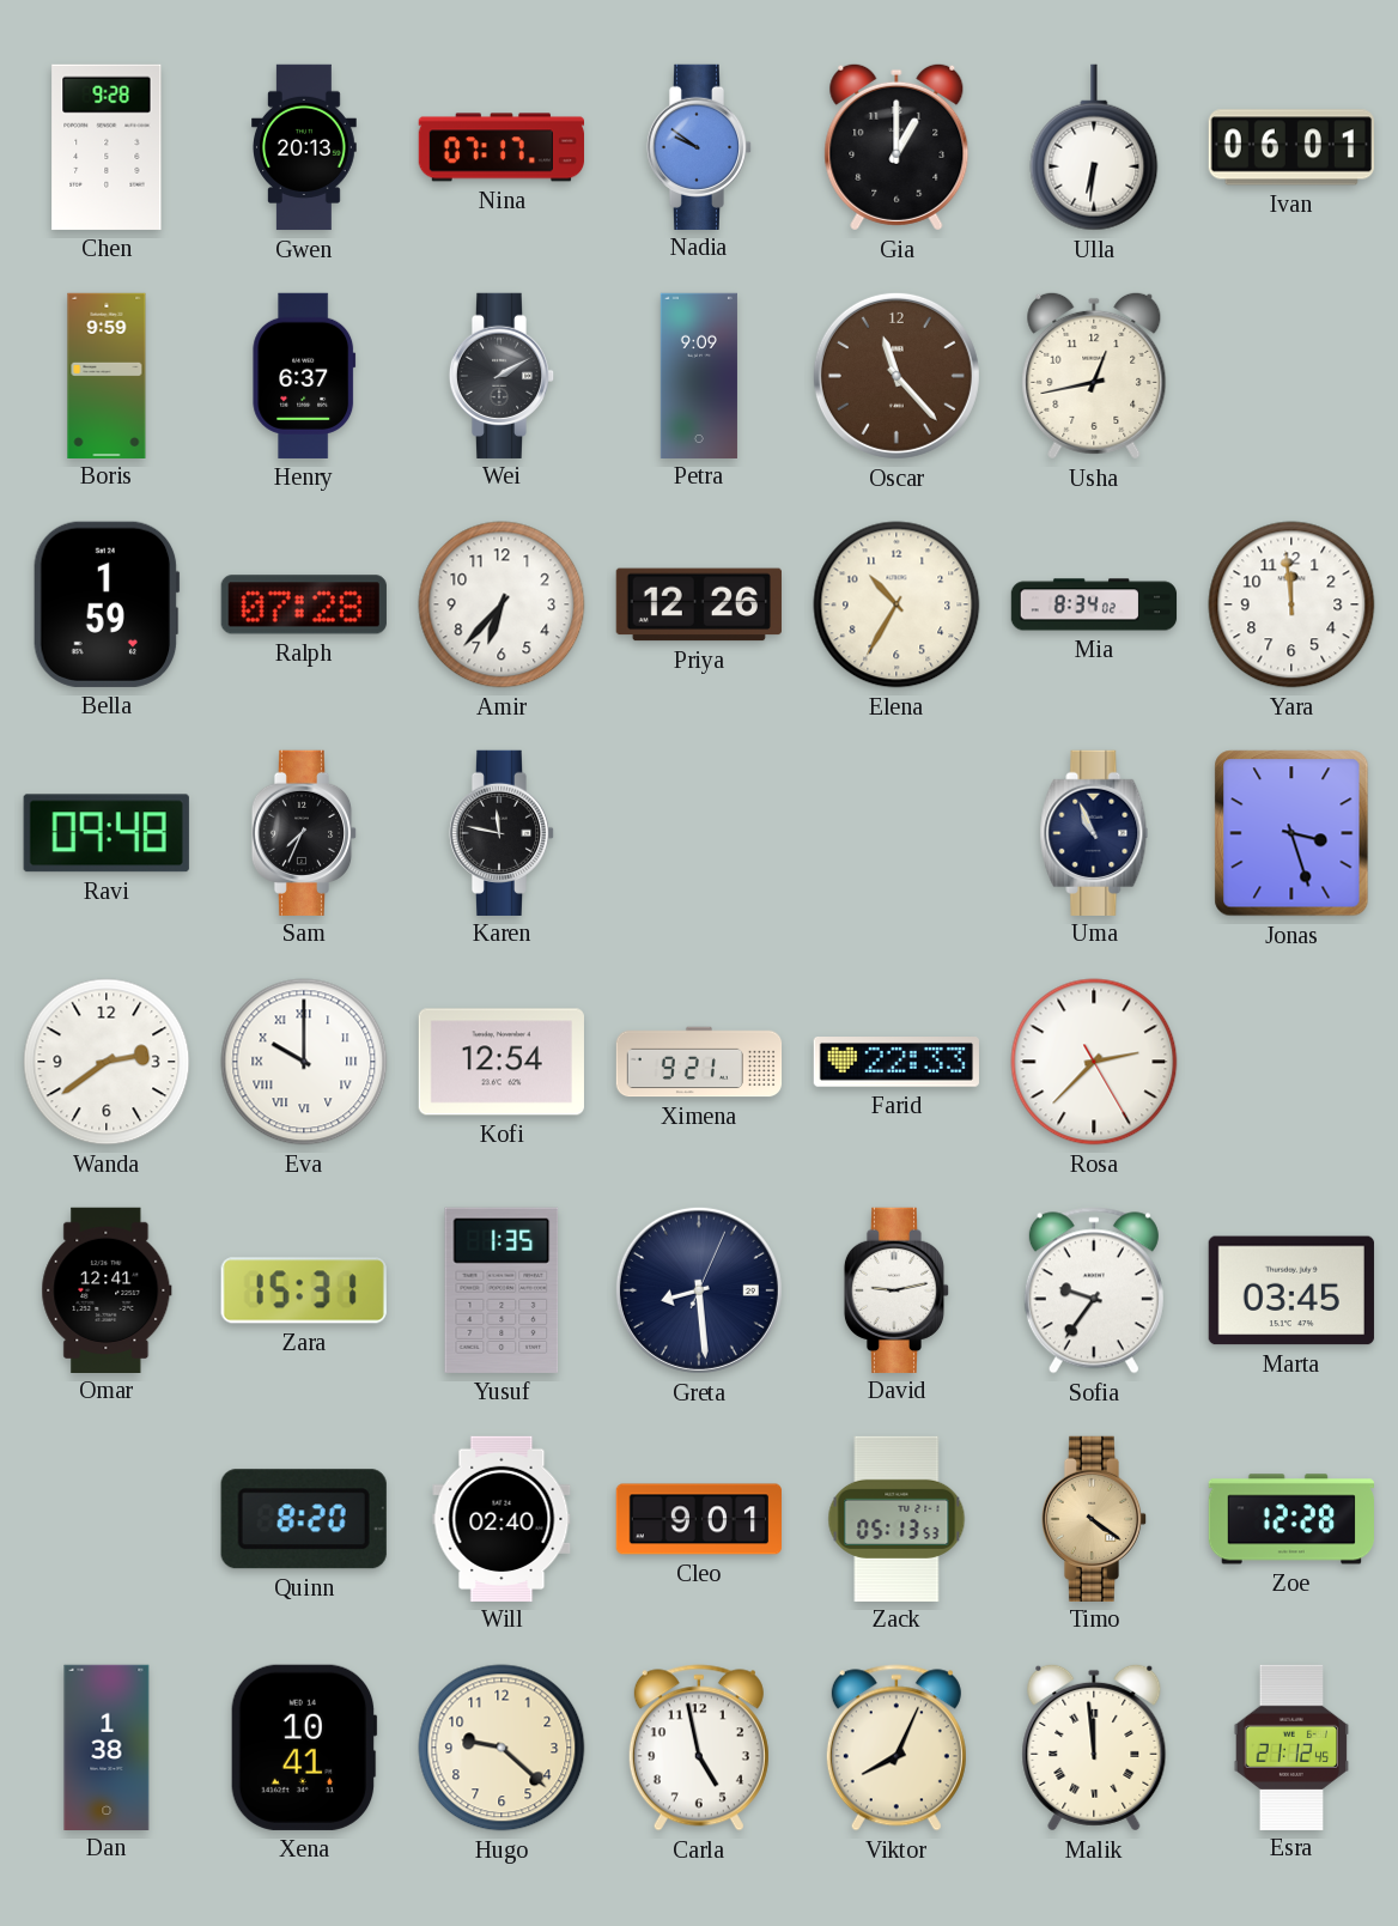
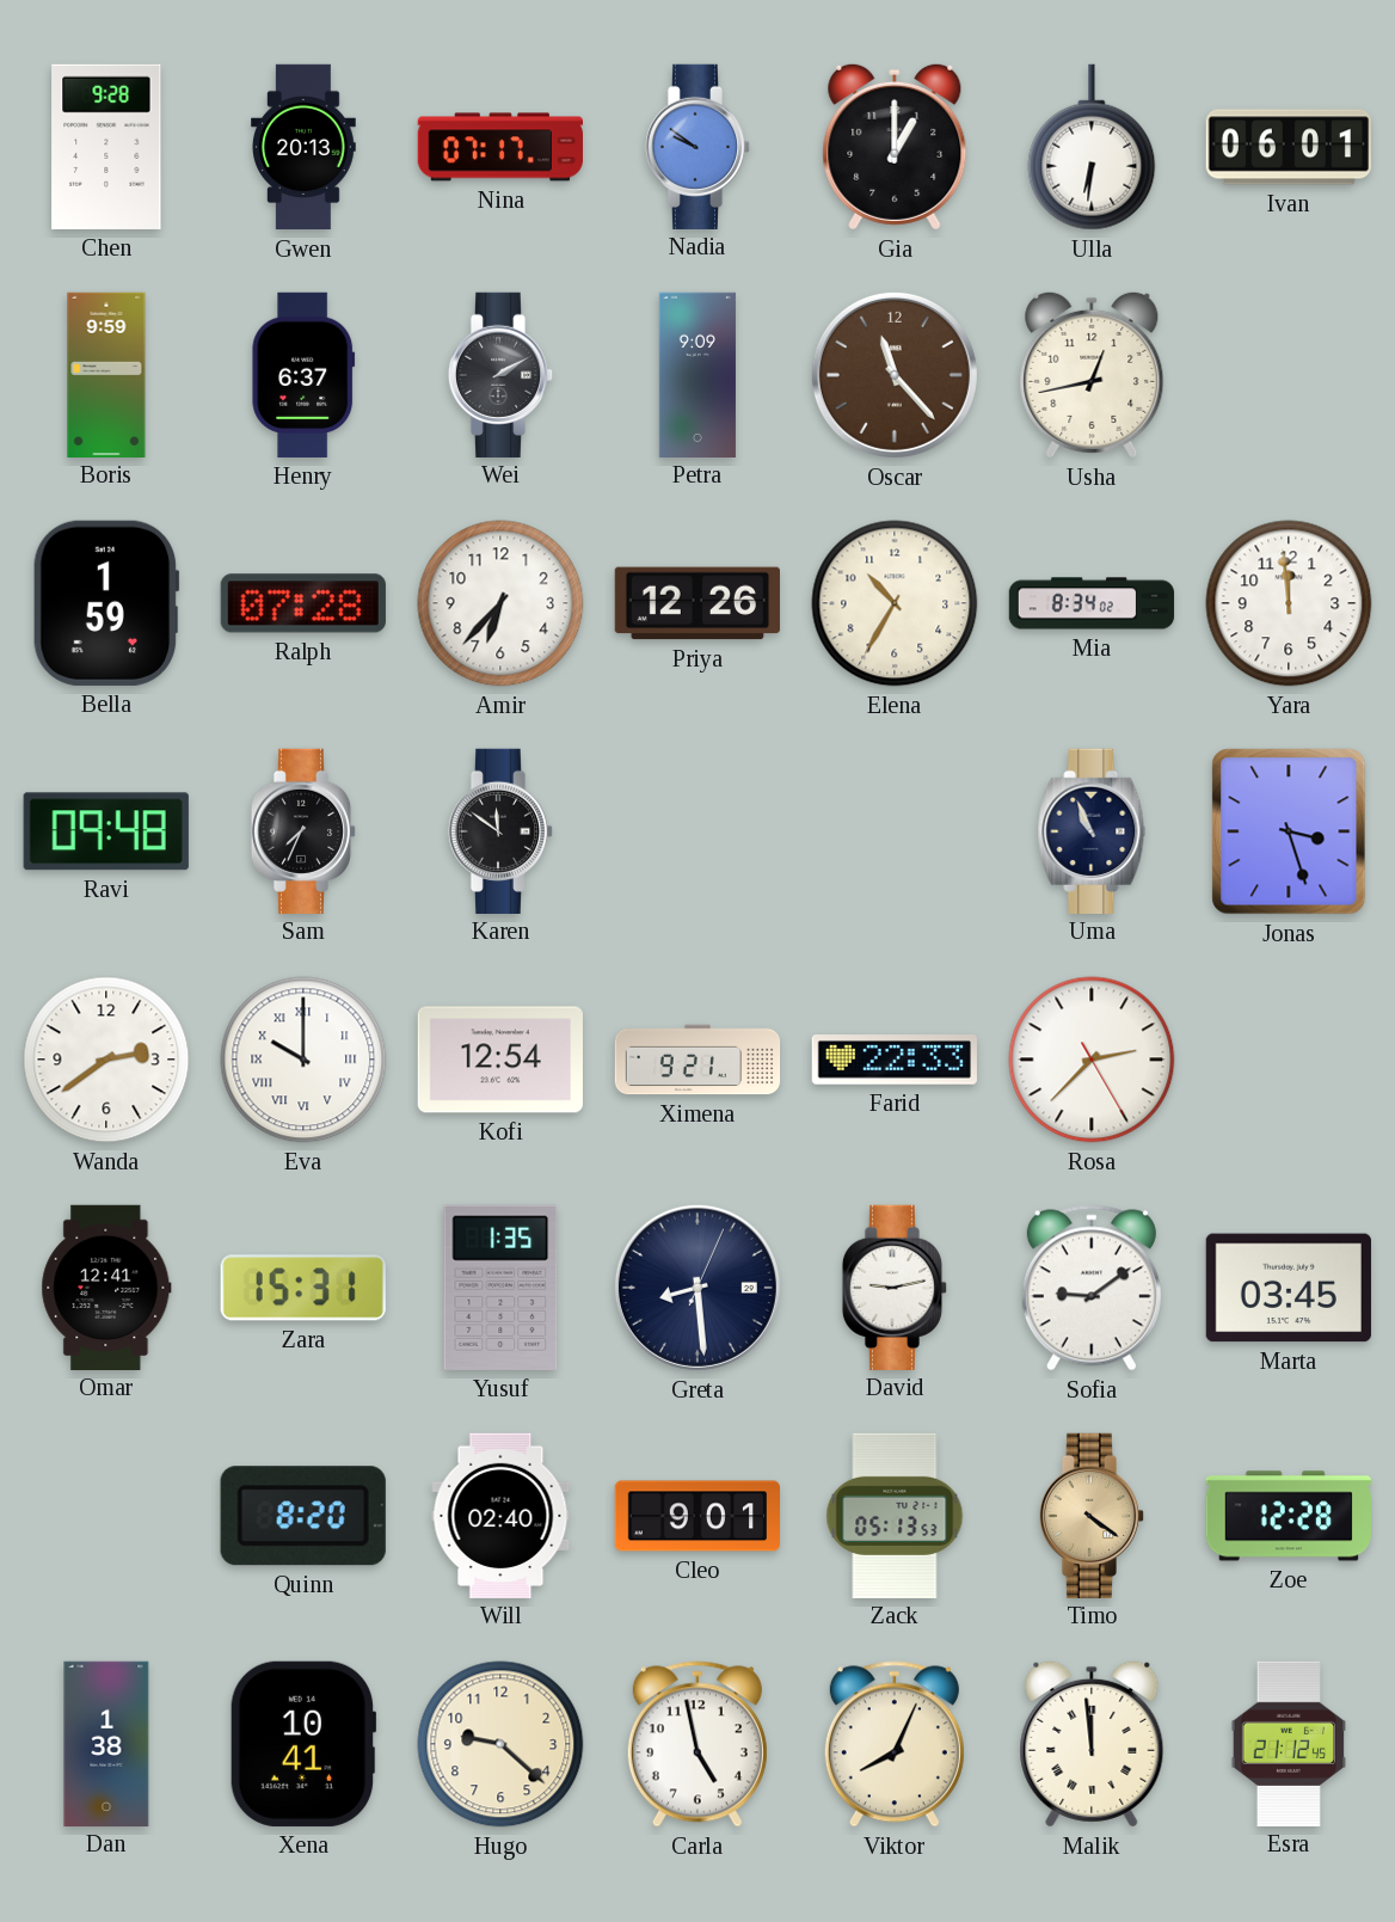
Karen: 11:47 -> 11:51 (500, 830)
Sofia: 9:36 -> 9:09 (1092, 1288)
